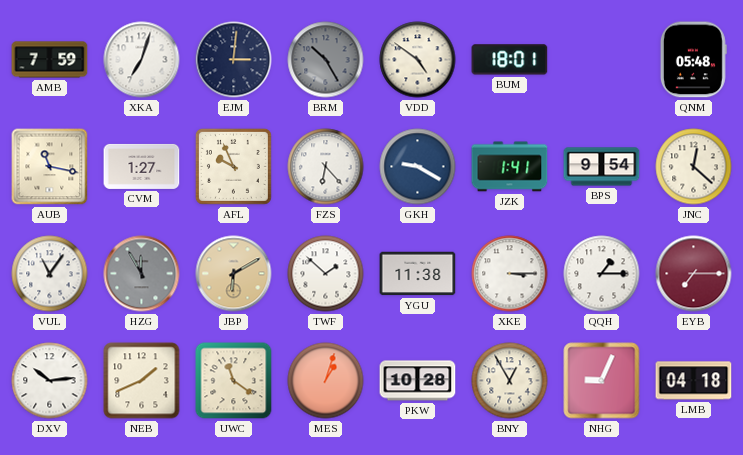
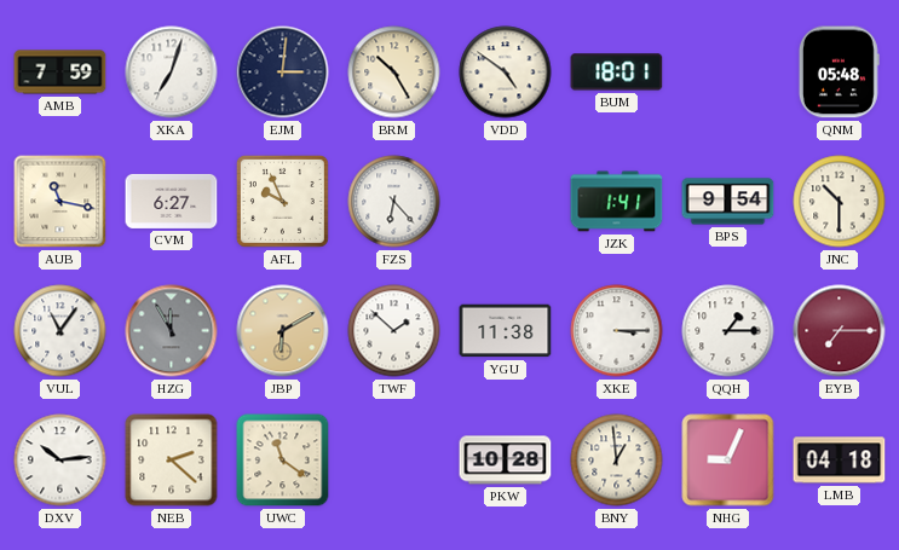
BRM dial: grey -> cream (394, 73)
CVM: 1:27 -> 6:27 (172, 201)
GKH: 9:20 -> none (418, 167)
JNC: 12:22 -> 10:30 (840, 202)
NEB: 1:41 -> 2:22 (172, 461)
MES: 1:03 -> none (326, 381)
BNY: 12:55 -> 12:59 (617, 461)
